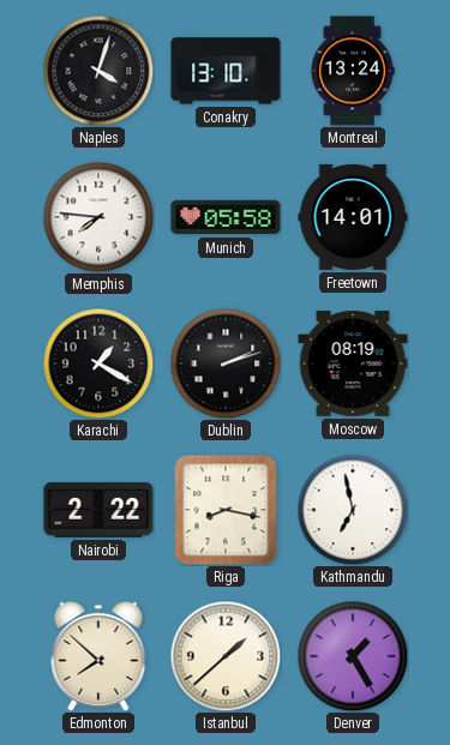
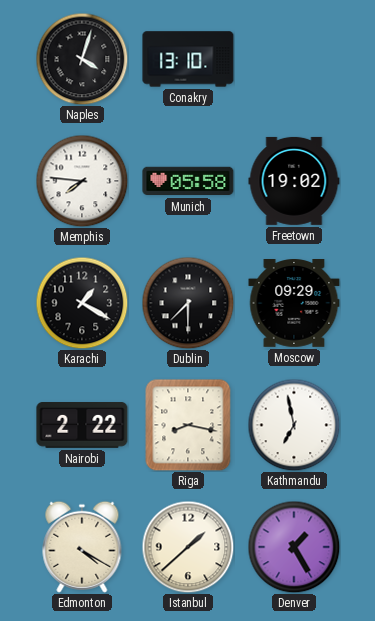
Montreal: 13:24 -> none (353, 71)
Freetown: 14:01 -> 19:02 (294, 181)
Dublin: 2:12 -> 7:30 (188, 303)
Moscow: 08:19 -> 09:29 (294, 304)
Edmonton: 7:52 -> 4:20 (82, 547)
